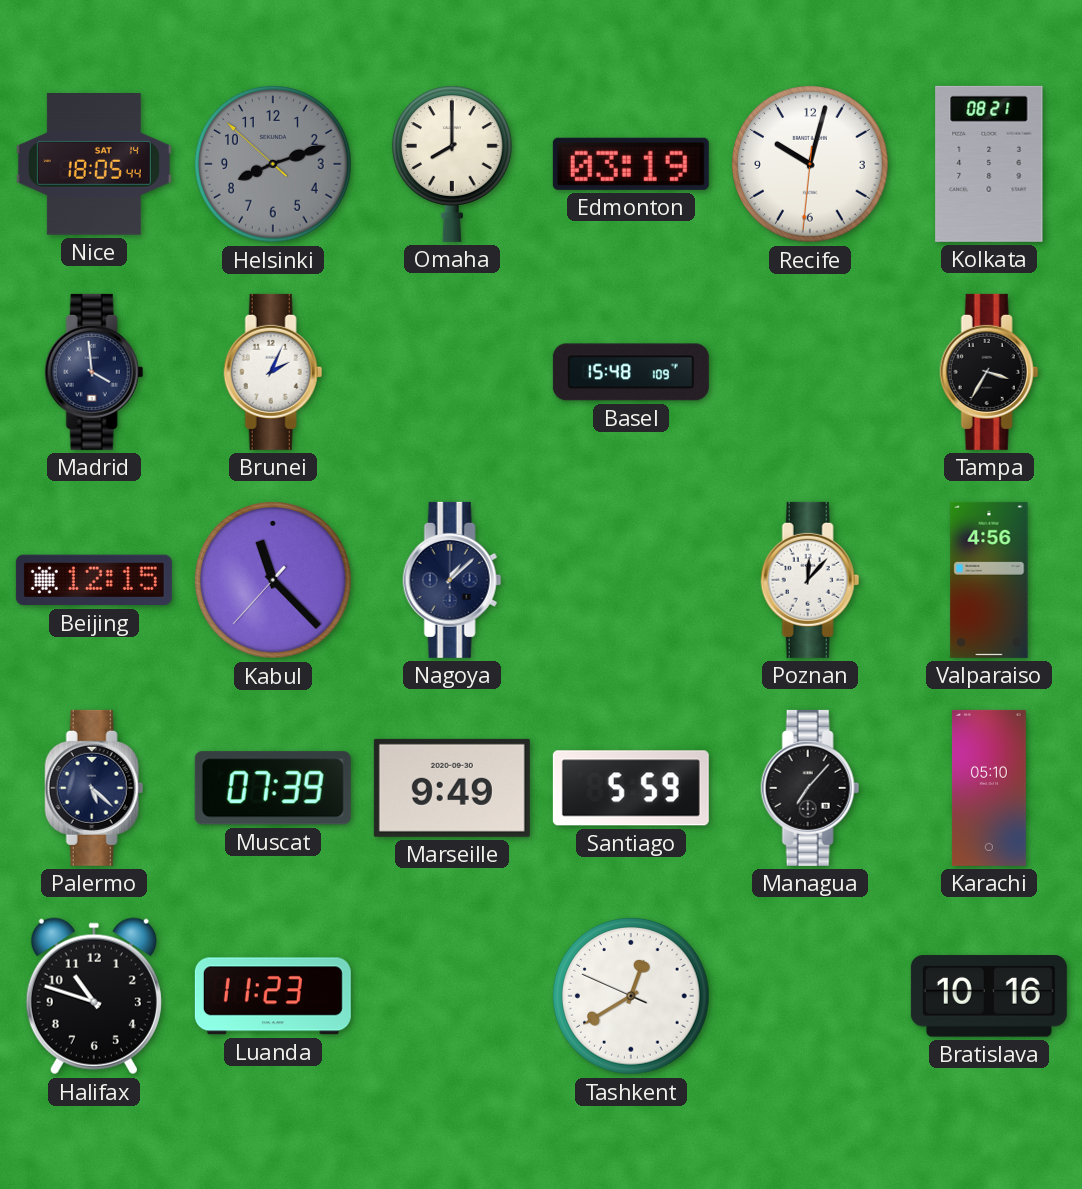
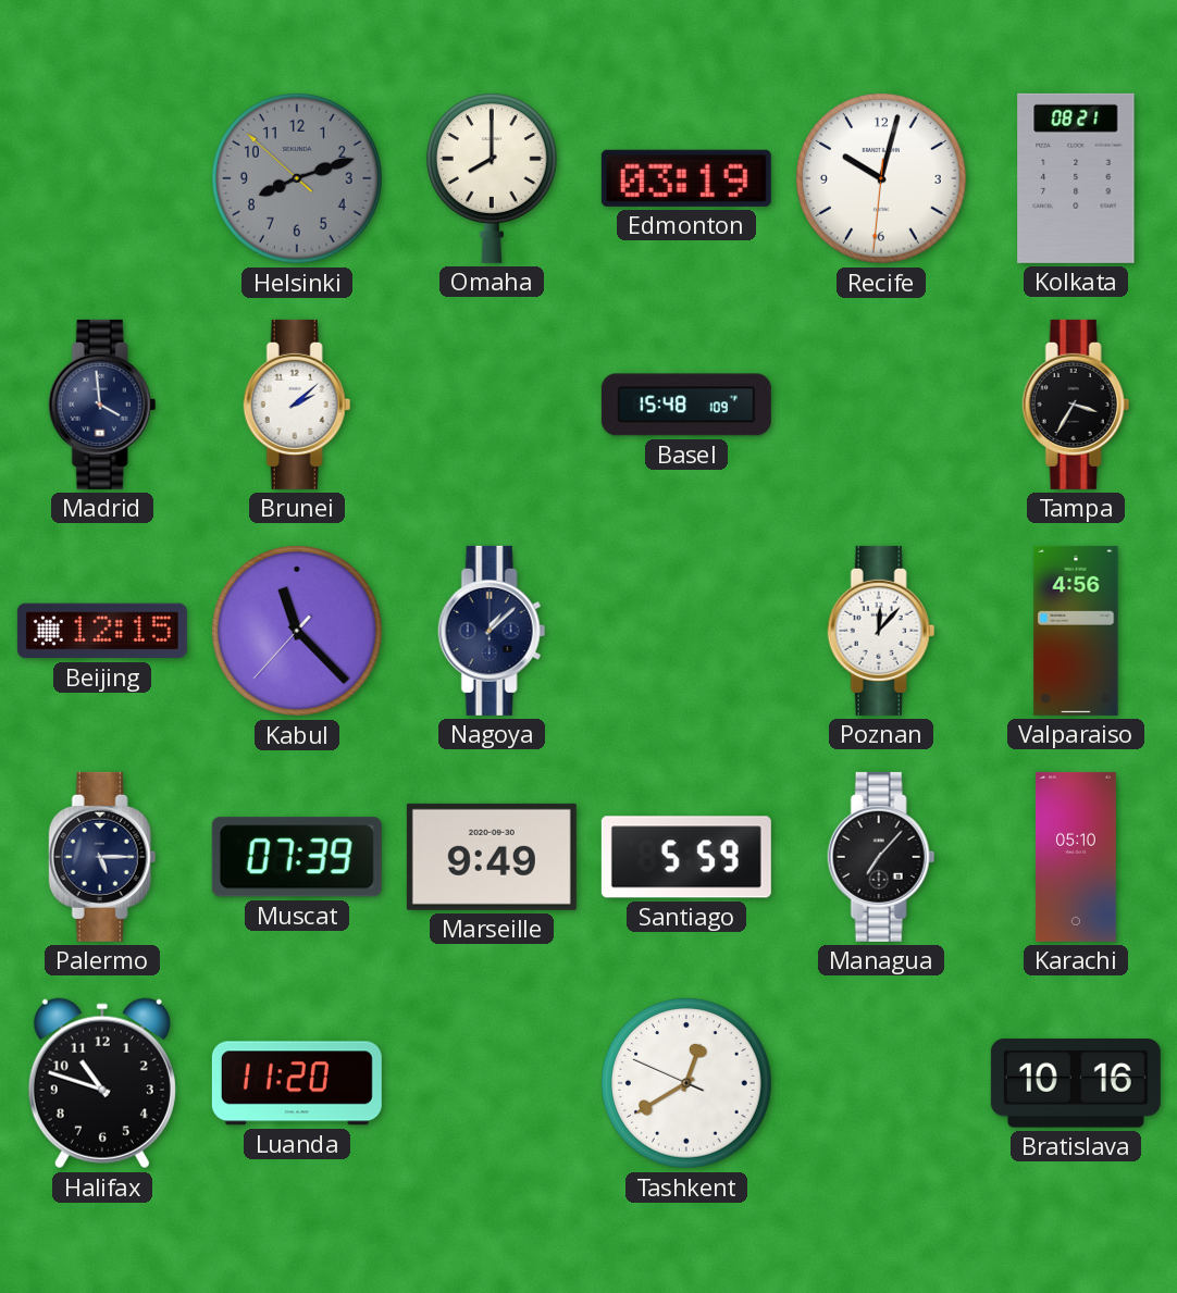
Nice: 18:05 -> none (94, 164)
Brunei: 2:04 -> 2:08 (297, 405)
Palermo: 5:22 -> 5:15 (102, 857)
Luanda: 11:23 -> 11:20 (297, 1083)
